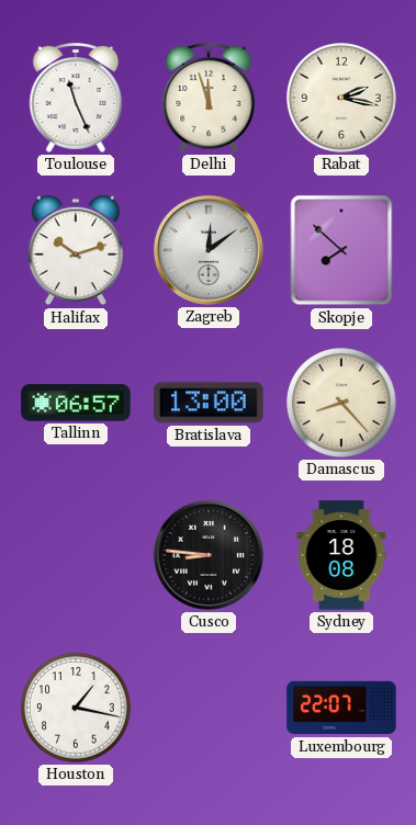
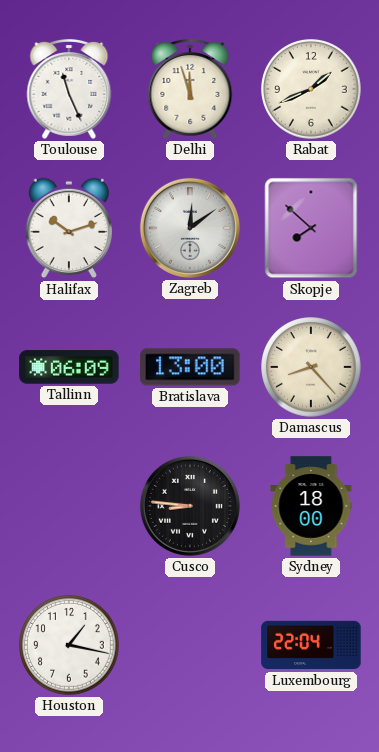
Rabat: 2:17 -> 1:41 (311, 89)
Tallinn: 06:57 -> 06:09 (69, 367)
Sydney: 18:08 -> 18:00 (311, 506)
Luxembourg: 22:07 -> 22:04 (311, 645)
